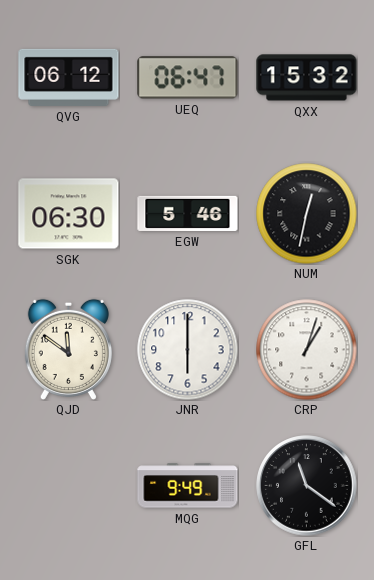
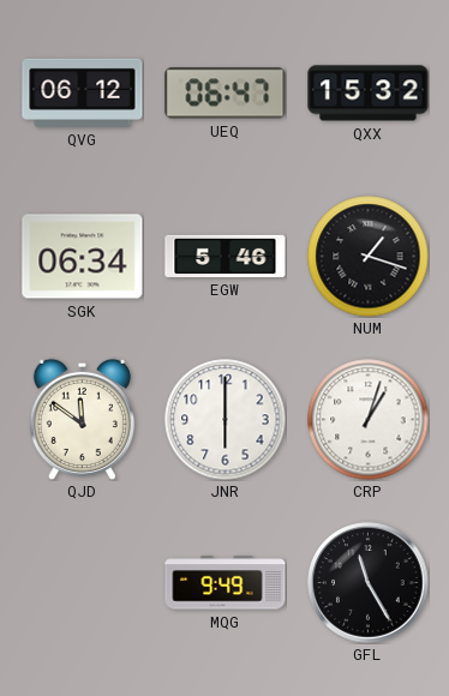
SGK: 06:30 -> 06:34 (83, 257)
NUM: 12:32 -> 1:18 (369, 257)
GFL: 11:21 -> 11:25 (369, 583)
